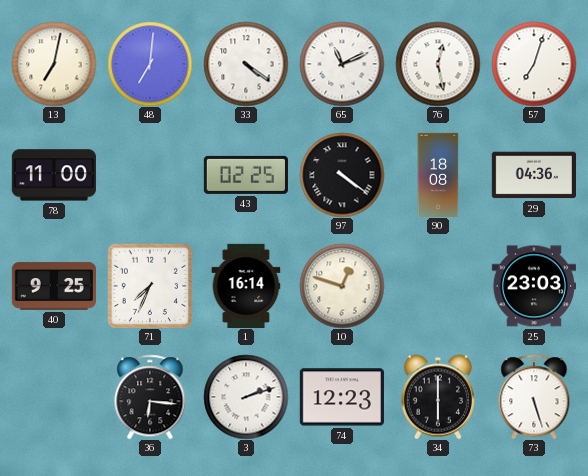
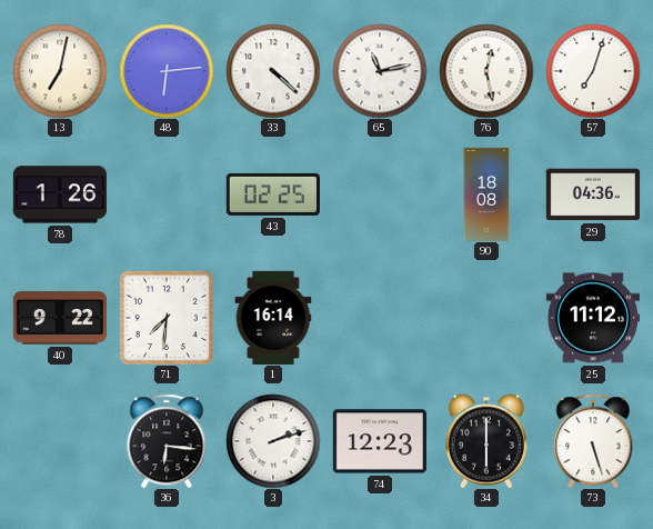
48: 7:01 -> 6:14 (167, 71)
33: 4:21 -> 4:22 (273, 71)
65: 11:11 -> 11:13 (380, 71)
78: 11:00 -> 1:26 (60, 194)
97: 4:21 -> none (342, 175)
40: 9:25 -> 9:22 (60, 318)
71: 7:34 -> 7:31 (167, 318)
10: 12:48 -> none (342, 286)
25: 23:03 -> 11:12 (593, 318)
